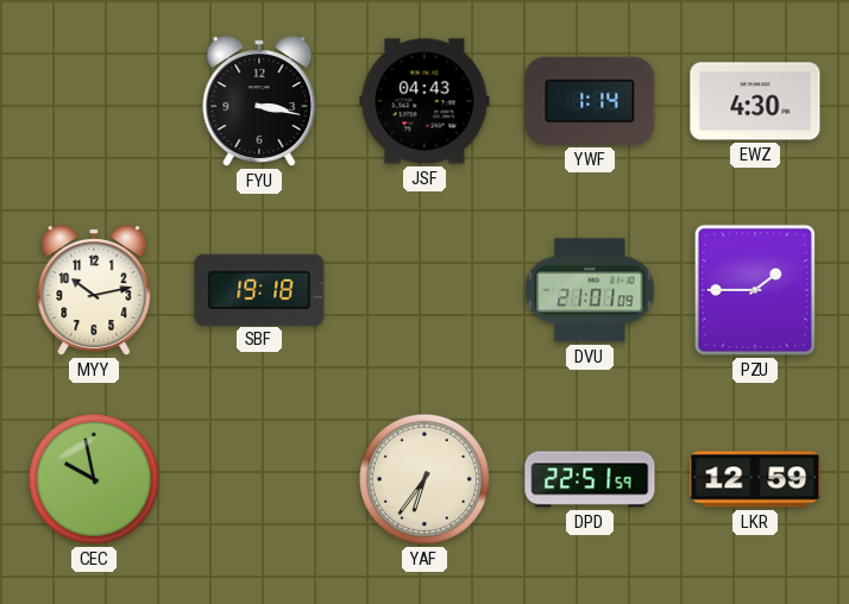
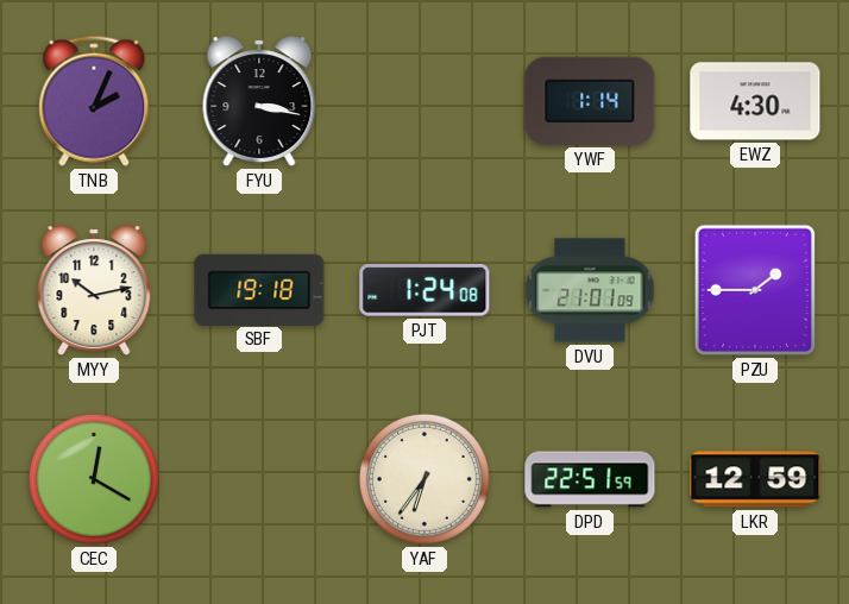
TNB: none -> 2:04 (94, 101)
JSF: 04:43 -> none (424, 101)
PJT: none -> 1:24 (424, 290)
CEC: 9:58 -> 12:20 (94, 479)
